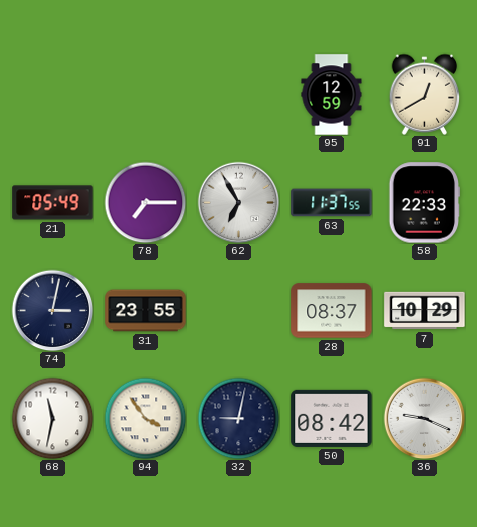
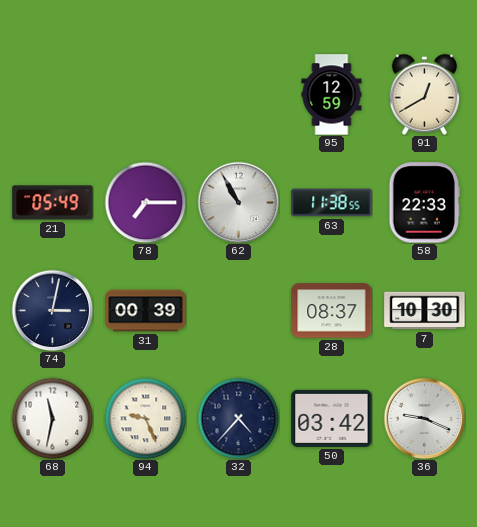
62: 6:55 -> 10:55 (238, 202)
63: 11:37 -> 11:38 (332, 203)
31: 23:55 -> 00:39 (146, 311)
7: 10:29 -> 10:30 (425, 311)
94: 3:54 -> 9:26 (145, 418)
32: 9:02 -> 4:37 (238, 418)
50: 08:42 -> 03:42 (332, 418)
